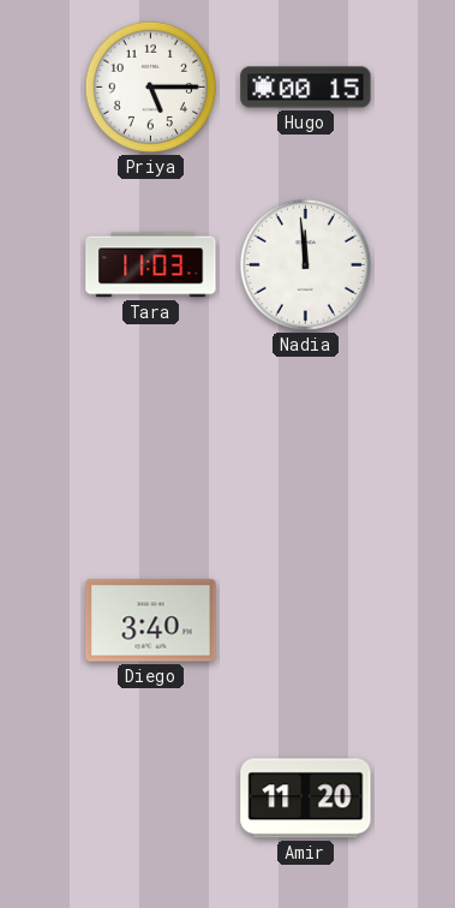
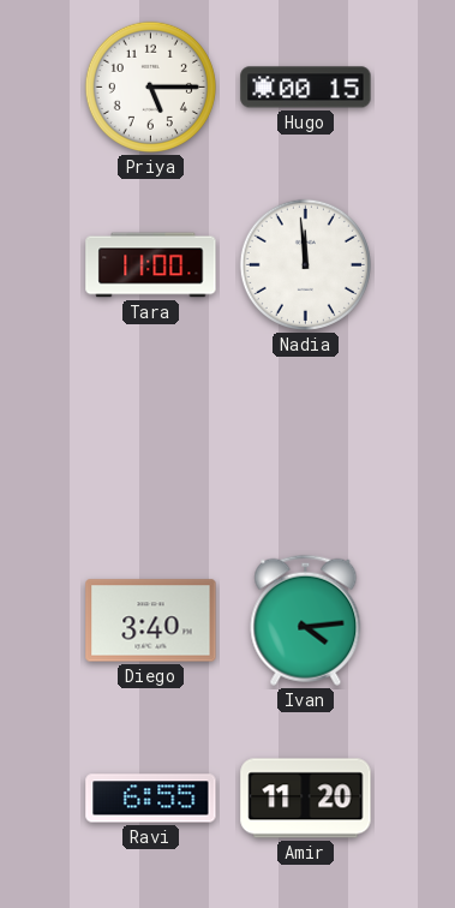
Tara: 11:03 -> 11:00 (151, 265)
Ivan: none -> 4:14 (306, 620)
Ravi: none -> 6:55 (151, 799)
